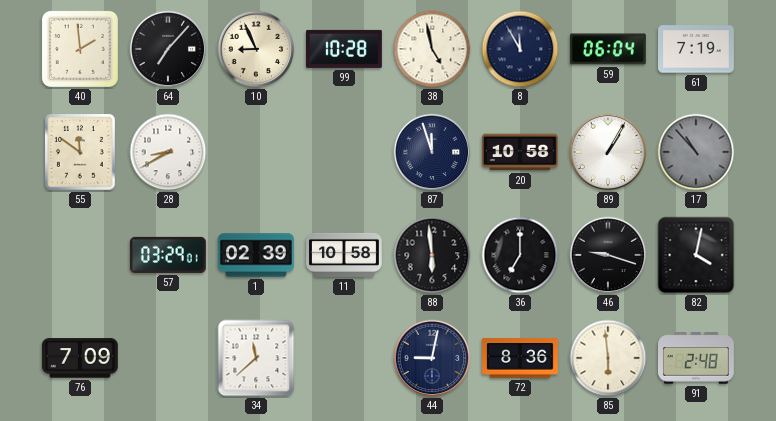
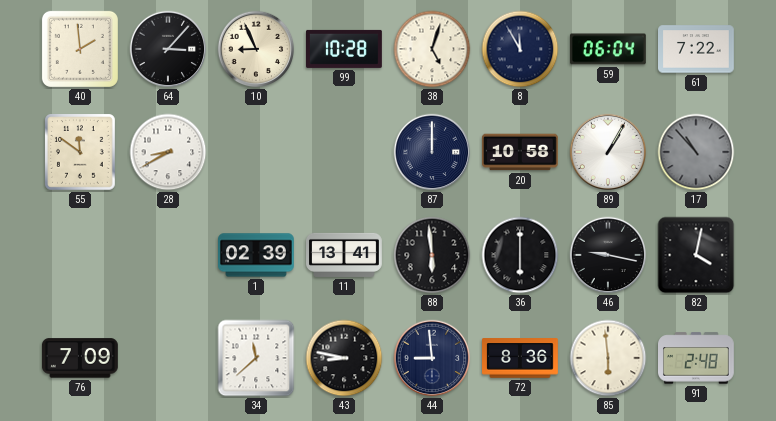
64: 7:07 -> 3:07 (168, 49)
38: 4:58 -> 5:03 (432, 49)
61: 7:19 -> 7:22 (697, 49)
87: 11:57 -> 12:00 (432, 152)
57: 03:29 -> none (168, 255)
11: 10:58 -> 13:41 (344, 255)
36: 7:00 -> 6:00 (520, 255)
46: 9:18 -> 9:17 (608, 255)
43: none -> 8:47 (344, 358)
44: 9:02 -> 8:59 (432, 358)
